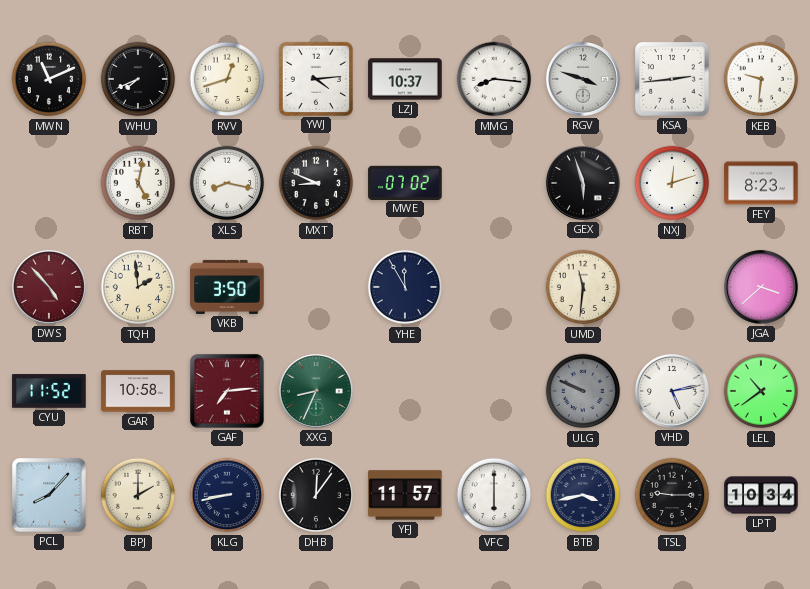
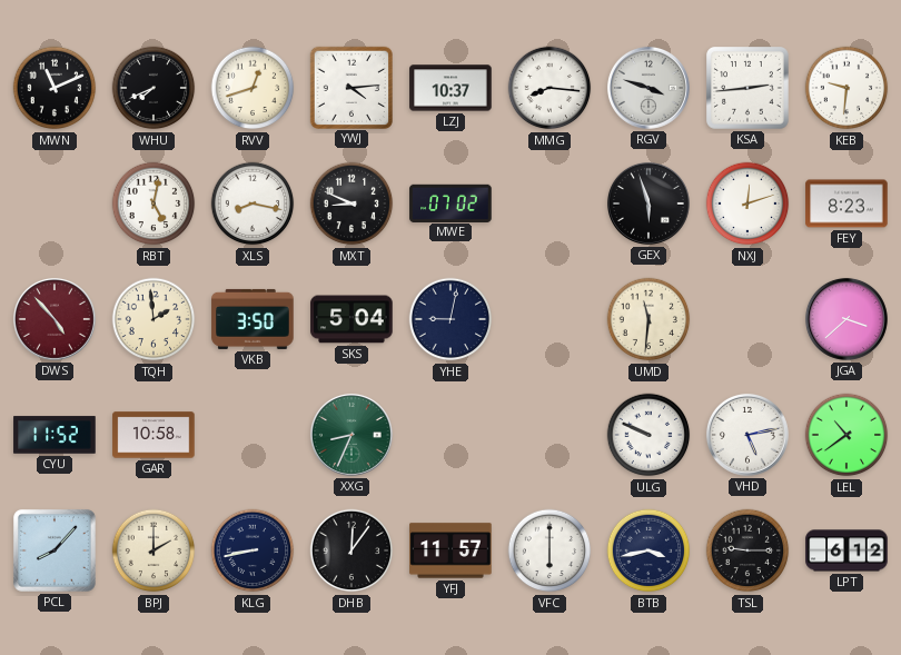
SKS: none -> 5:04 (352, 319)
YHE: 11:55 -> 9:02 (450, 319)
GAF: 7:14 -> none (227, 391)
ULG dial: grey -> white (648, 435)
LPT: 10:34 -> 6:12 (846, 550)
